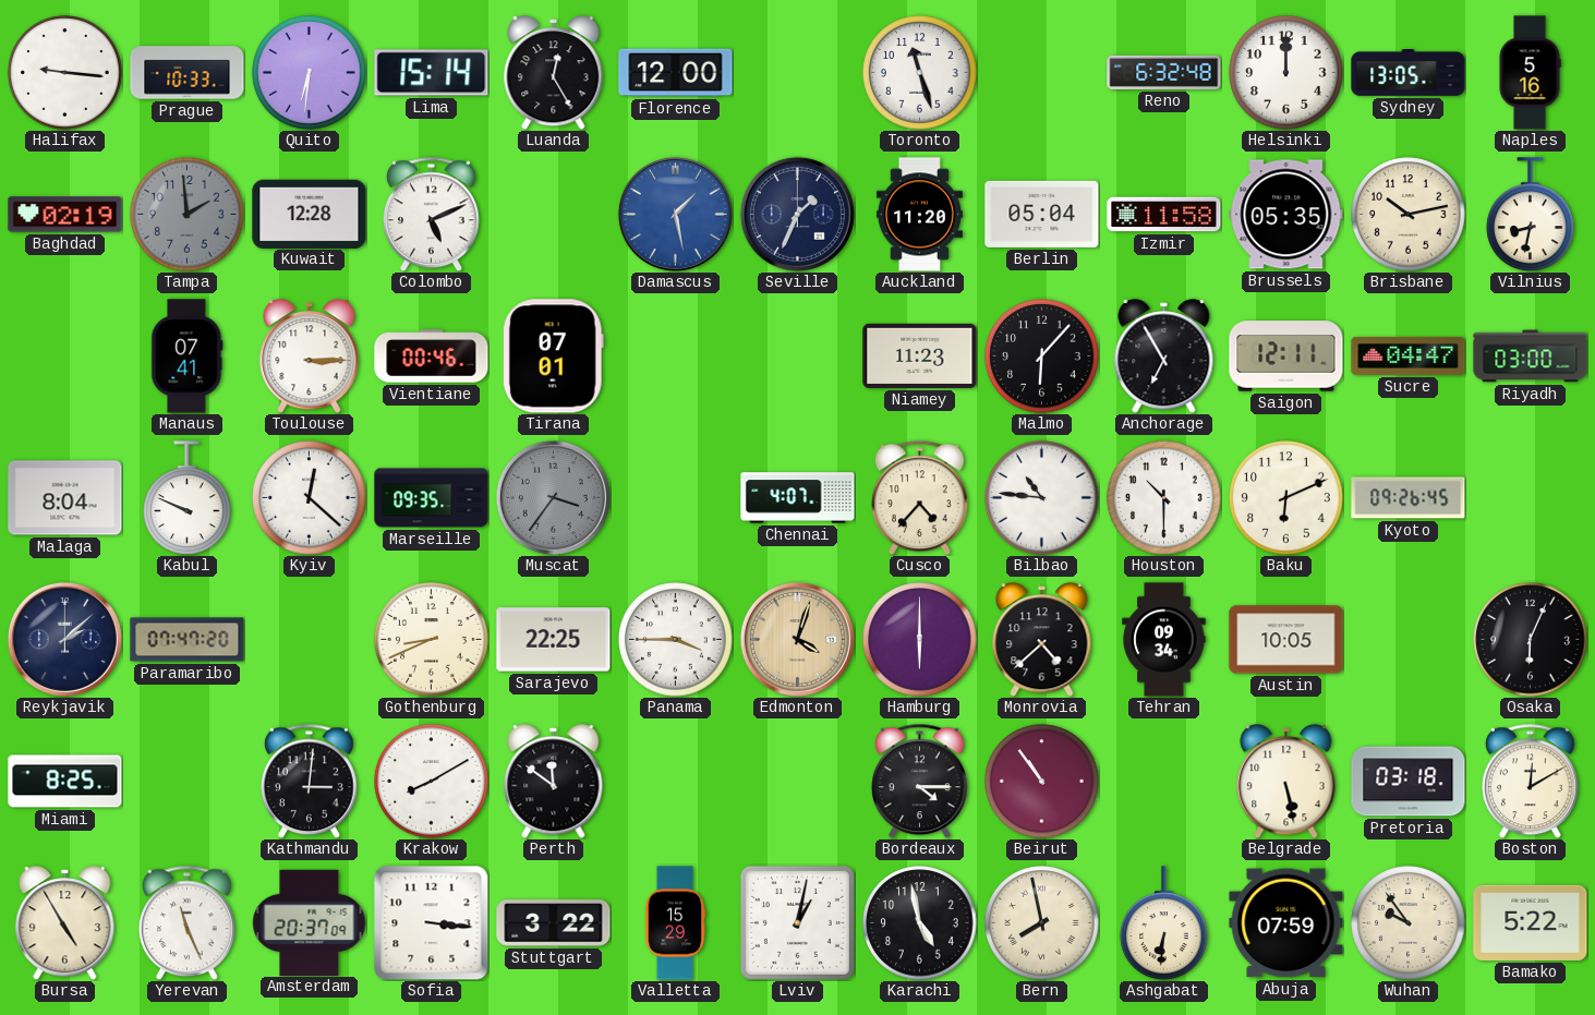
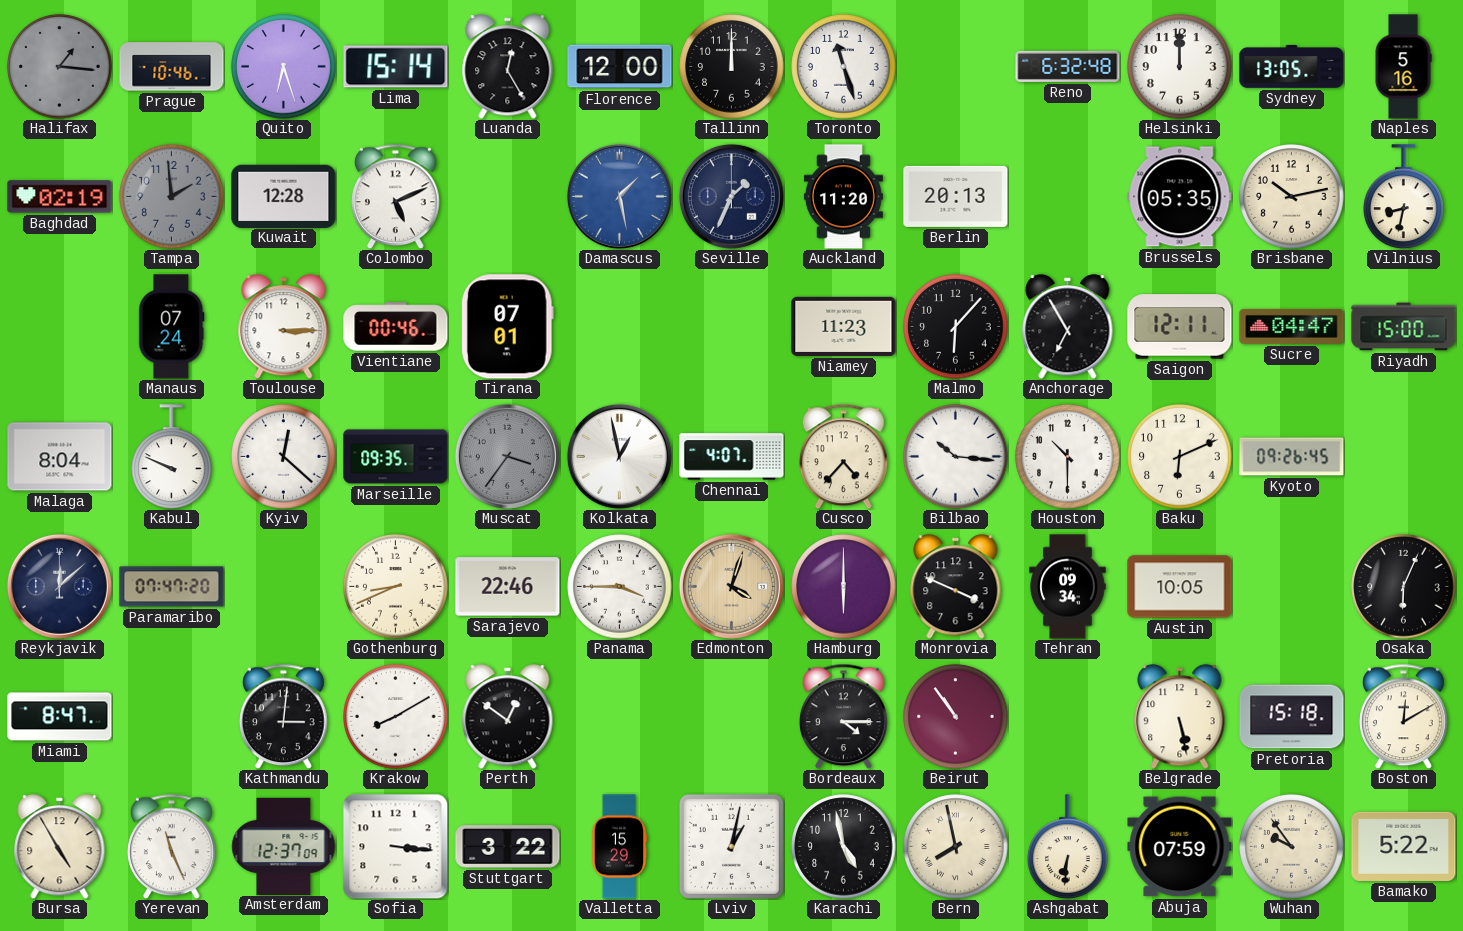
Halifax: 9:16 -> 1:16 (60, 67)
Halifax dial: white -> grey (60, 67)
Prague: 10:33 -> 10:46 (172, 67)
Quito: 6:31 -> 6:27 (284, 67)
Tallinn: none -> 12:00 (732, 67)
Berlin: 05:04 -> 20:13 (956, 196)
Izmir: 11:58 -> none (1164, 215)
Manaus: 07:41 -> 07:24 (172, 327)
Riyadh: 03:00 -> 15:00 (1404, 327)
Kolkata: none -> 12:58 (619, 456)
Bilbao: 10:46 -> 10:16 (956, 457)
Reykjavik: 2:08 -> 12:08 (59, 586)
Sarajevo: 22:25 -> 22:46 (508, 587)
Monrovia: 4:38 -> 3:49 (956, 587)
Miami: 8:25 -> 8:47 (60, 717)
Perth: 11:51 -> 12:51 (508, 717)
Pretoria: 03:18 -> 15:18 (1292, 717)
Amsterdam: 20:37 -> 12:37 (284, 846)
